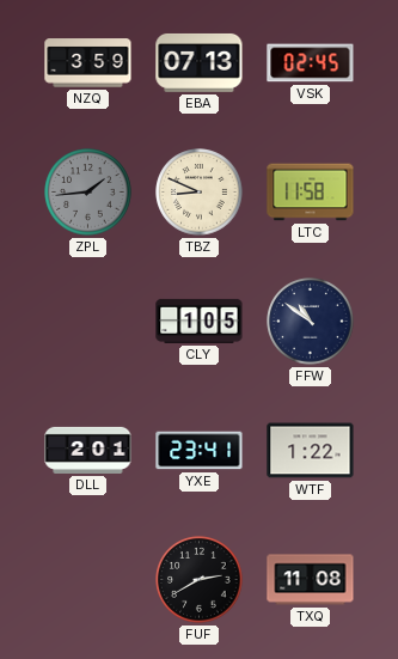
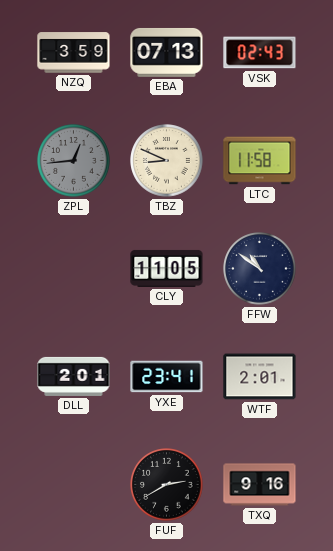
VSK: 02:45 -> 02:43 (260, 53)
ZPL: 1:44 -> 12:44 (74, 161)
CLY: 1:05 -> 11:05 (167, 268)
WTF: 1:22 -> 2:01 (260, 377)
TXQ: 11:08 -> 9:16 (260, 485)
